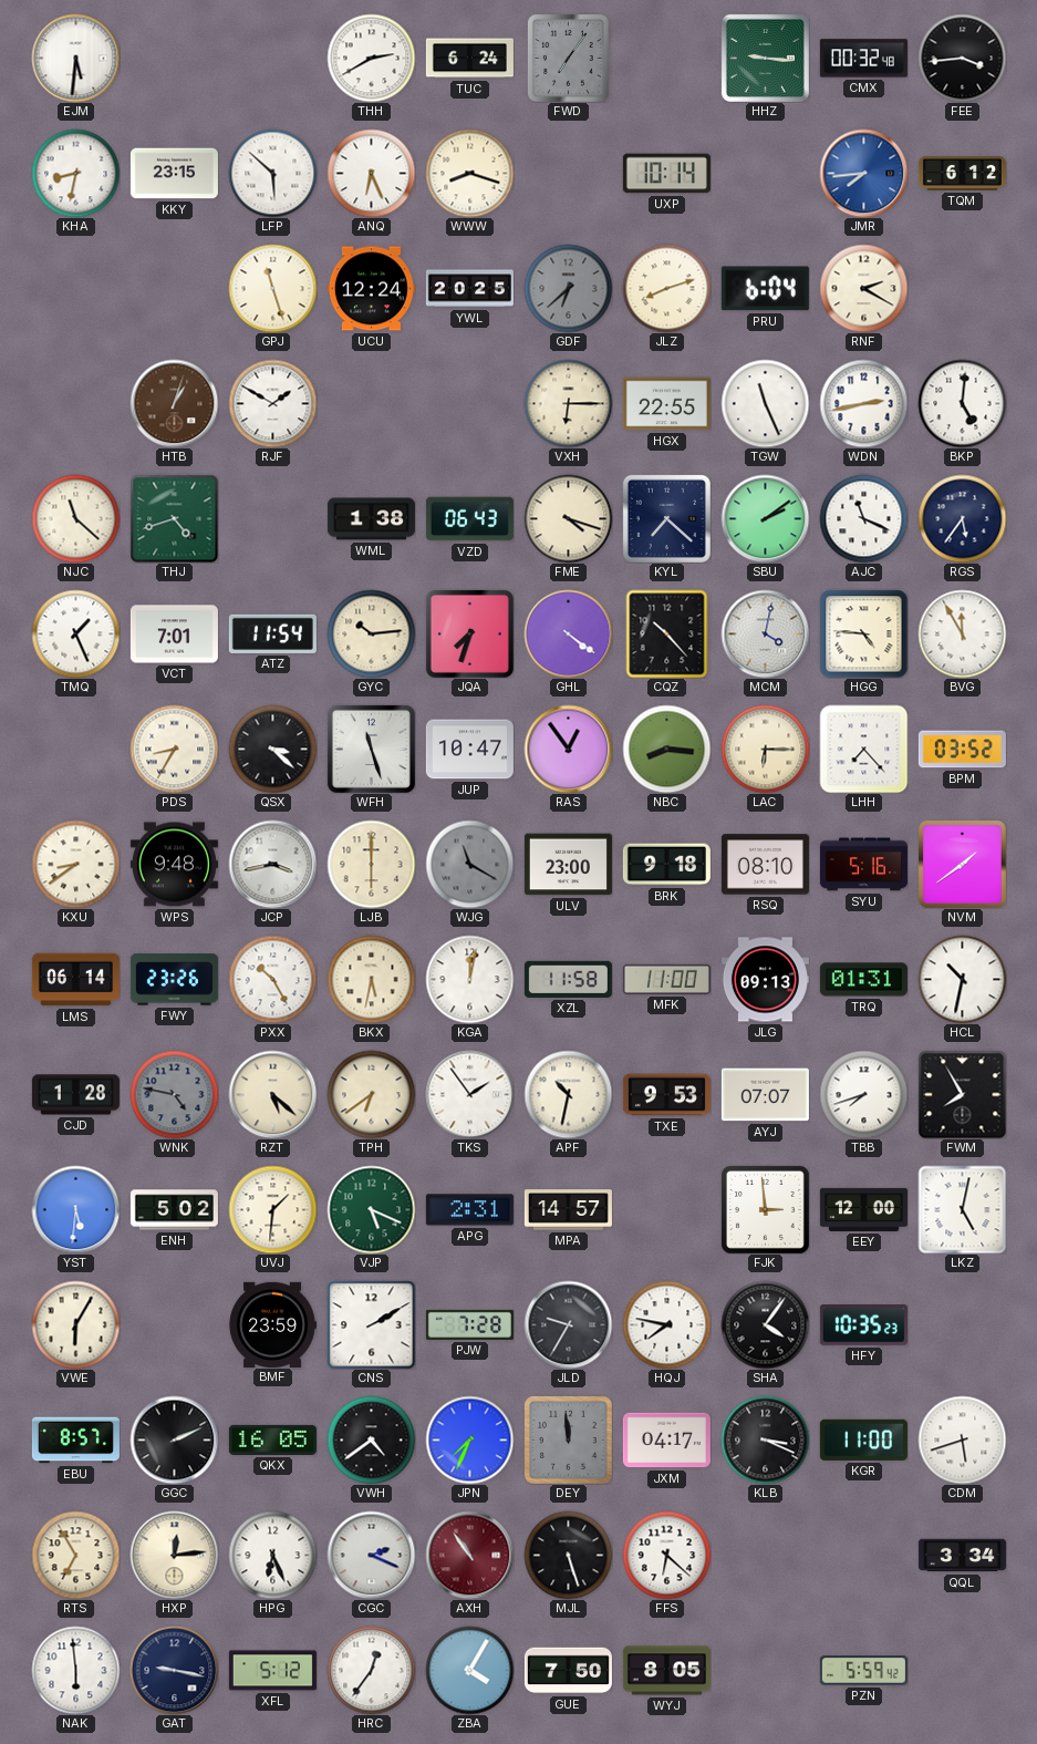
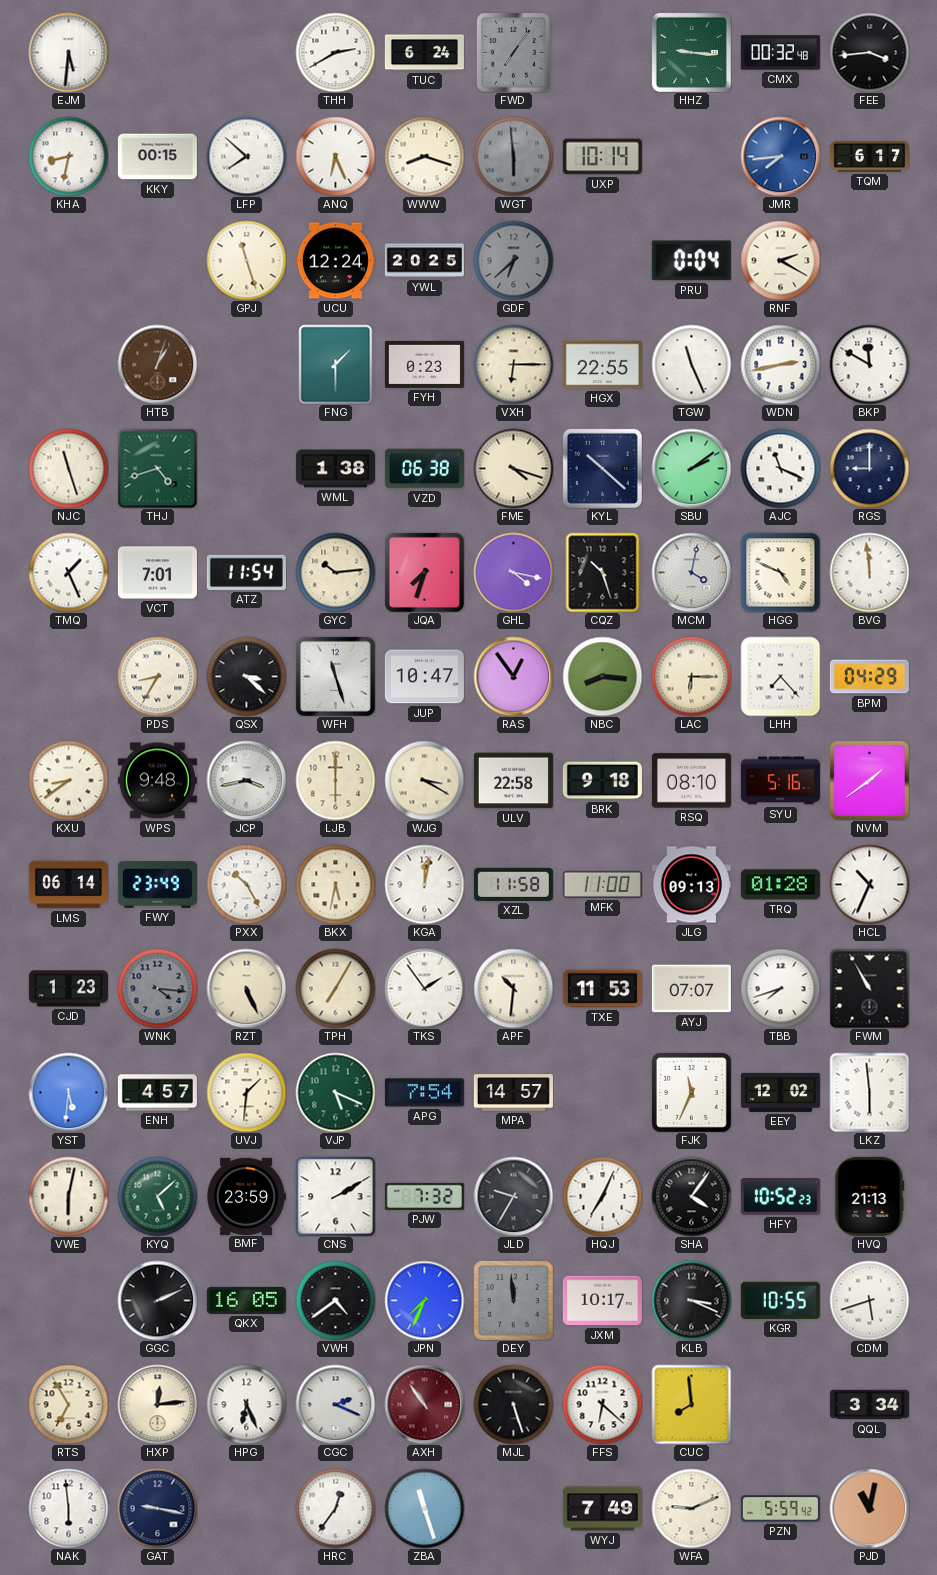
KKY: 23:15 -> 00:15 (157, 157)
LFP: 5:52 -> 7:52 (246, 156)
WGT: none -> 5:59 (513, 156)
TQM: 6:12 -> 6:17 (869, 156)
JLZ: 8:12 -> none (666, 288)
PRU: 6:04 -> 0:04 (691, 261)
RJF: 1:50 -> none (272, 403)
FNG: none -> 1:30 (336, 364)
FYH: none -> 0:23 (424, 364)
BKP: 5:01 -> 11:50 (869, 364)
NJC: 11:22 -> 11:27 (68, 468)
VZD: 06:43 -> 06:38 (424, 469)
KYL: 7:22 -> 10:22 (602, 468)
RGS: 5:36 -> 9:00 (869, 468)
GHL: 4:21 -> 4:17 (513, 572)
CQZ: 10:23 -> 10:27 (603, 572)
HGG: 4:46 -> 4:49 (780, 572)
BVG: 11:55 -> 11:59 (869, 572)
BPM: 03:52 -> 04:29 (869, 677)
WJG: 11:20 -> 3:20 (424, 780)
WJG dial: grey -> cream (424, 780)
ULV: 23:00 -> 22:58 (513, 781)
FWY: 23:26 -> 23:49 (157, 885)
TRQ: 01:31 -> 01:28 (780, 885)
HCL: 10:32 -> 10:34 (869, 884)
CJD: 1:28 -> 1:23 (68, 989)
WNK: 4:47 -> 4:16 (157, 988)
RZT: 5:22 -> 5:26 (246, 988)
TPH: 6:39 -> 7:05 (335, 988)
APF: 10:32 -> 10:31 (513, 988)
TXE: 9:53 -> 11:53 (602, 989)
FWM: 7:55 -> 10:55 (869, 988)
ENH: 5:02 -> 4:57 (157, 1093)
APG: 2:31 -> 7:54 (424, 1093)
FJK: 2:59 -> 11:34 (691, 1092)
EEY: 12:00 -> 12:02 (780, 1092)
LKZ: 5:02 -> 5:59 (869, 1092)
VWE: 6:05 -> 6:02 (68, 1196)
KYQ: none -> 5:08 (157, 1196)
PJW: 7:28 -> 7:32 (424, 1196)
HQJ: 7:47 -> 7:04 (602, 1196)
HFY: 10:35 -> 10:52 (780, 1197)
HVQ: none -> 21:13 (870, 1196)
EBU: 8:57 -> none (75, 1441)
JXM: 04:17 -> 10:17 (602, 1301)
KGR: 11:00 -> 10:55 (780, 1300)
CUC: none -> 7:59 (691, 1404)
XFL: 5:12 -> none (272, 1671)
ZBA: 4:05 -> 11:27 (424, 1508)
GUE: 7:50 -> none (568, 1671)
WYJ: 8:05 -> 7:49 (602, 1509)
WFA: none -> 9:11 (691, 1508)
PJD: none -> 11:02 (869, 1508)
